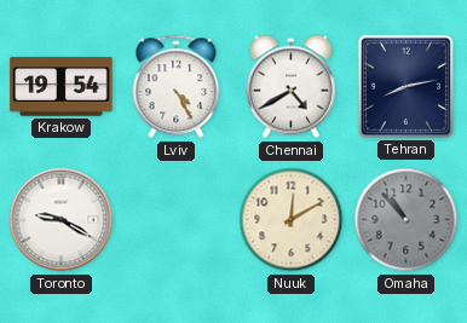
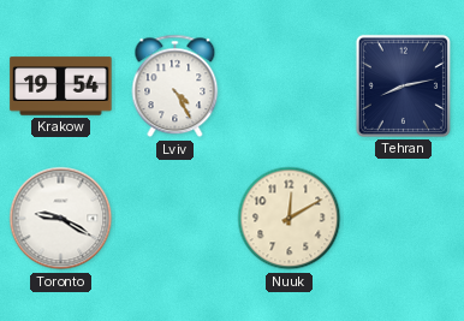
Chennai: 4:40 -> none (292, 87)
Omaha: 10:53 -> none (407, 220)
